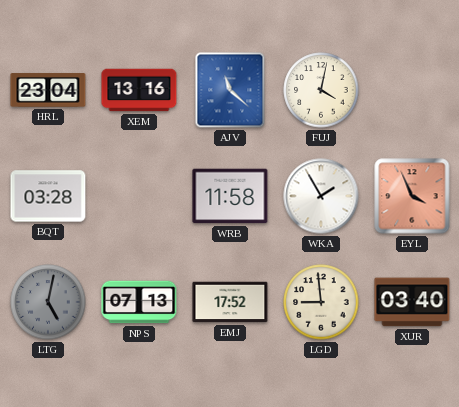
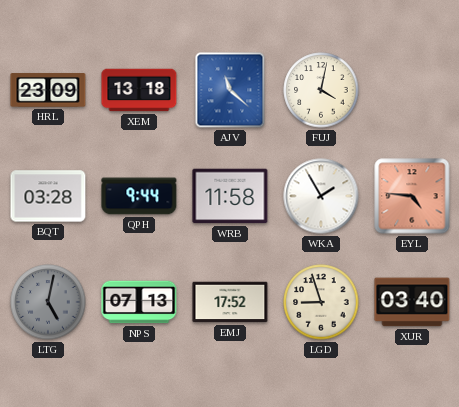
HRL: 23:04 -> 23:09 (48, 90)
XEM: 13:16 -> 13:18 (139, 90)
QPH: none -> 9:44 (139, 196)
EYL: 3:56 -> 4:46 (412, 196)
LGD: 8:59 -> 8:57 (321, 302)
